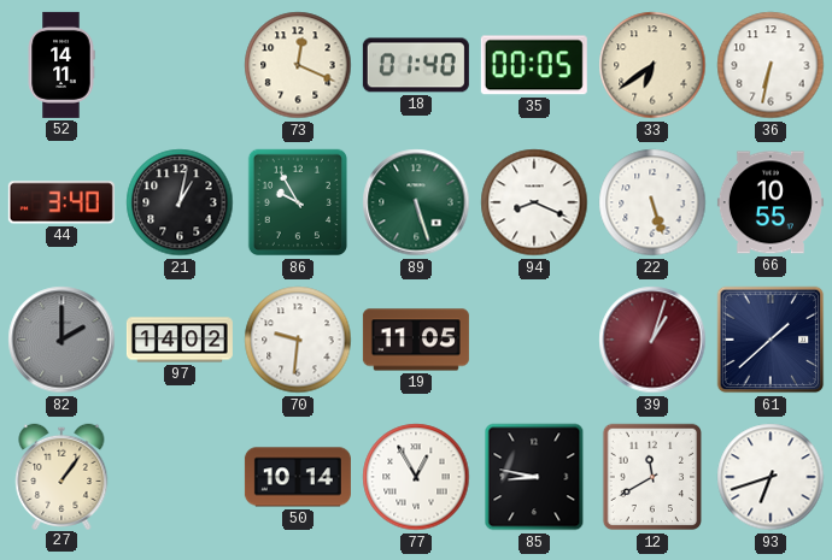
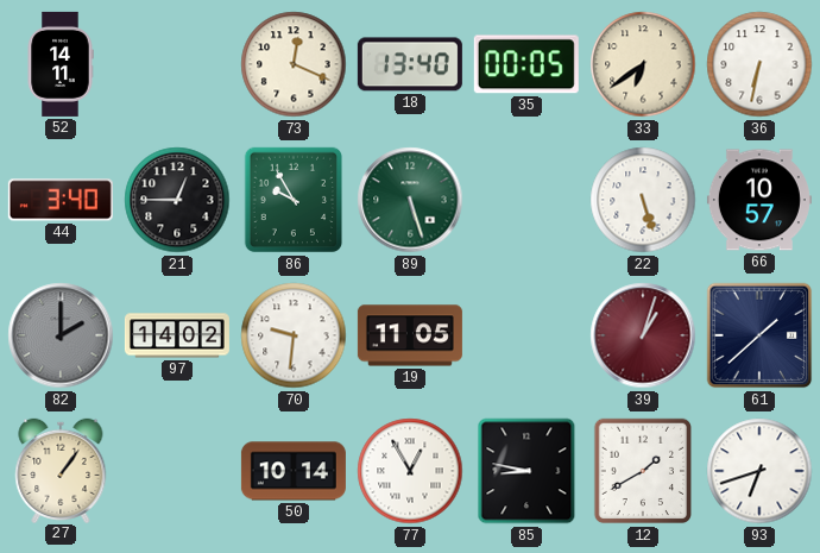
18: 01:40 -> 13:40 (410, 64)
21: 1:02 -> 12:45 (177, 200)
94: 8:19 -> none (534, 202)
66: 10:55 -> 10:57 (759, 200)
12: 11:40 -> 1:40 (642, 471)
